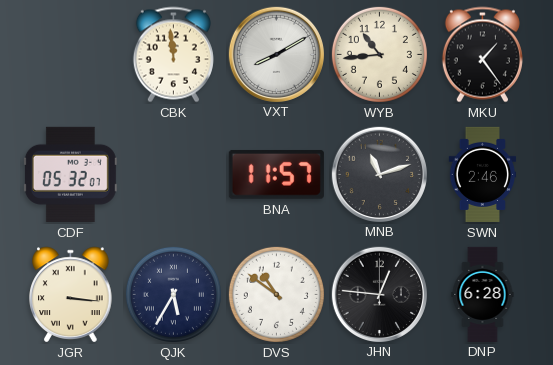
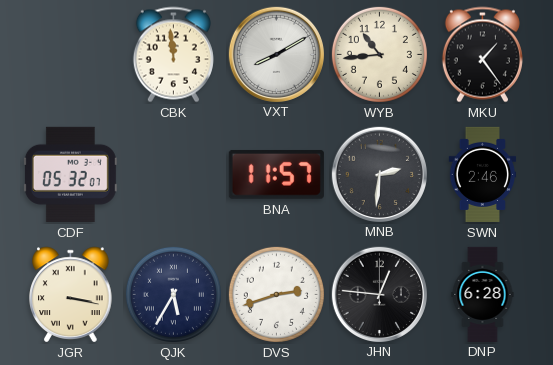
MNB: 11:12 -> 2:31 (379, 174)
JGR: 3:16 -> 3:17 (71, 295)
DVS: 10:51 -> 2:42 (276, 294)
